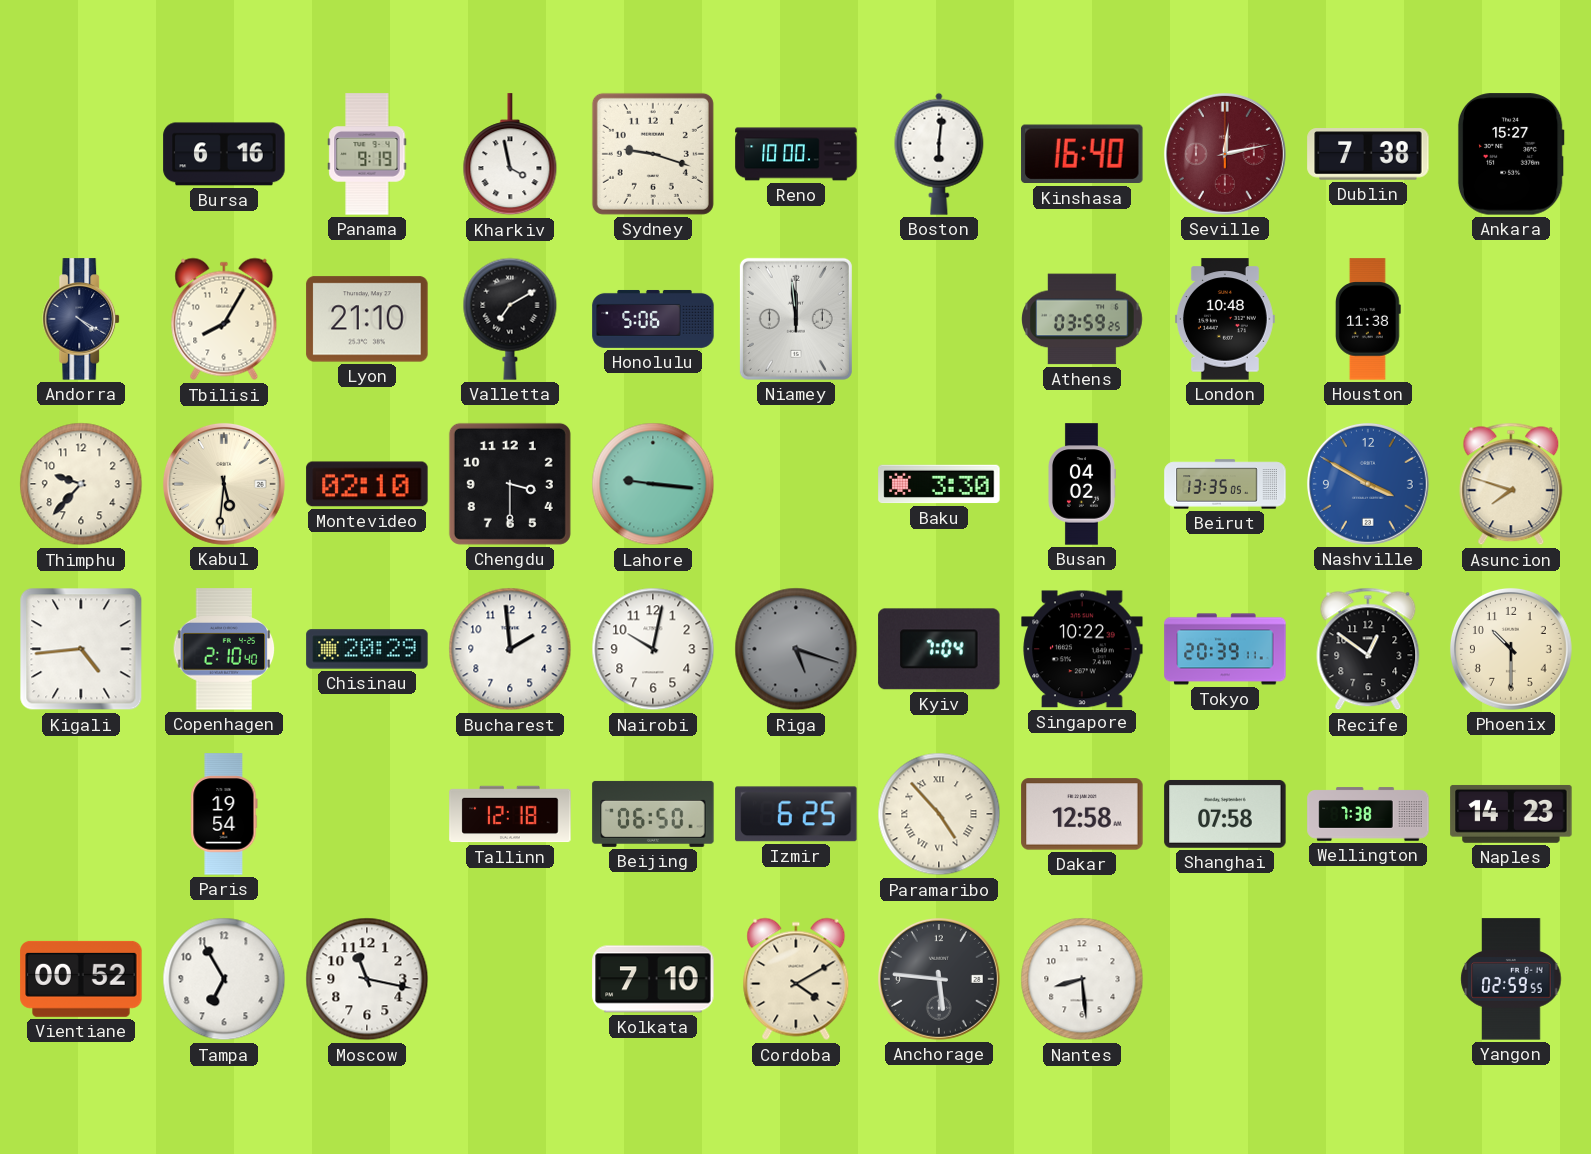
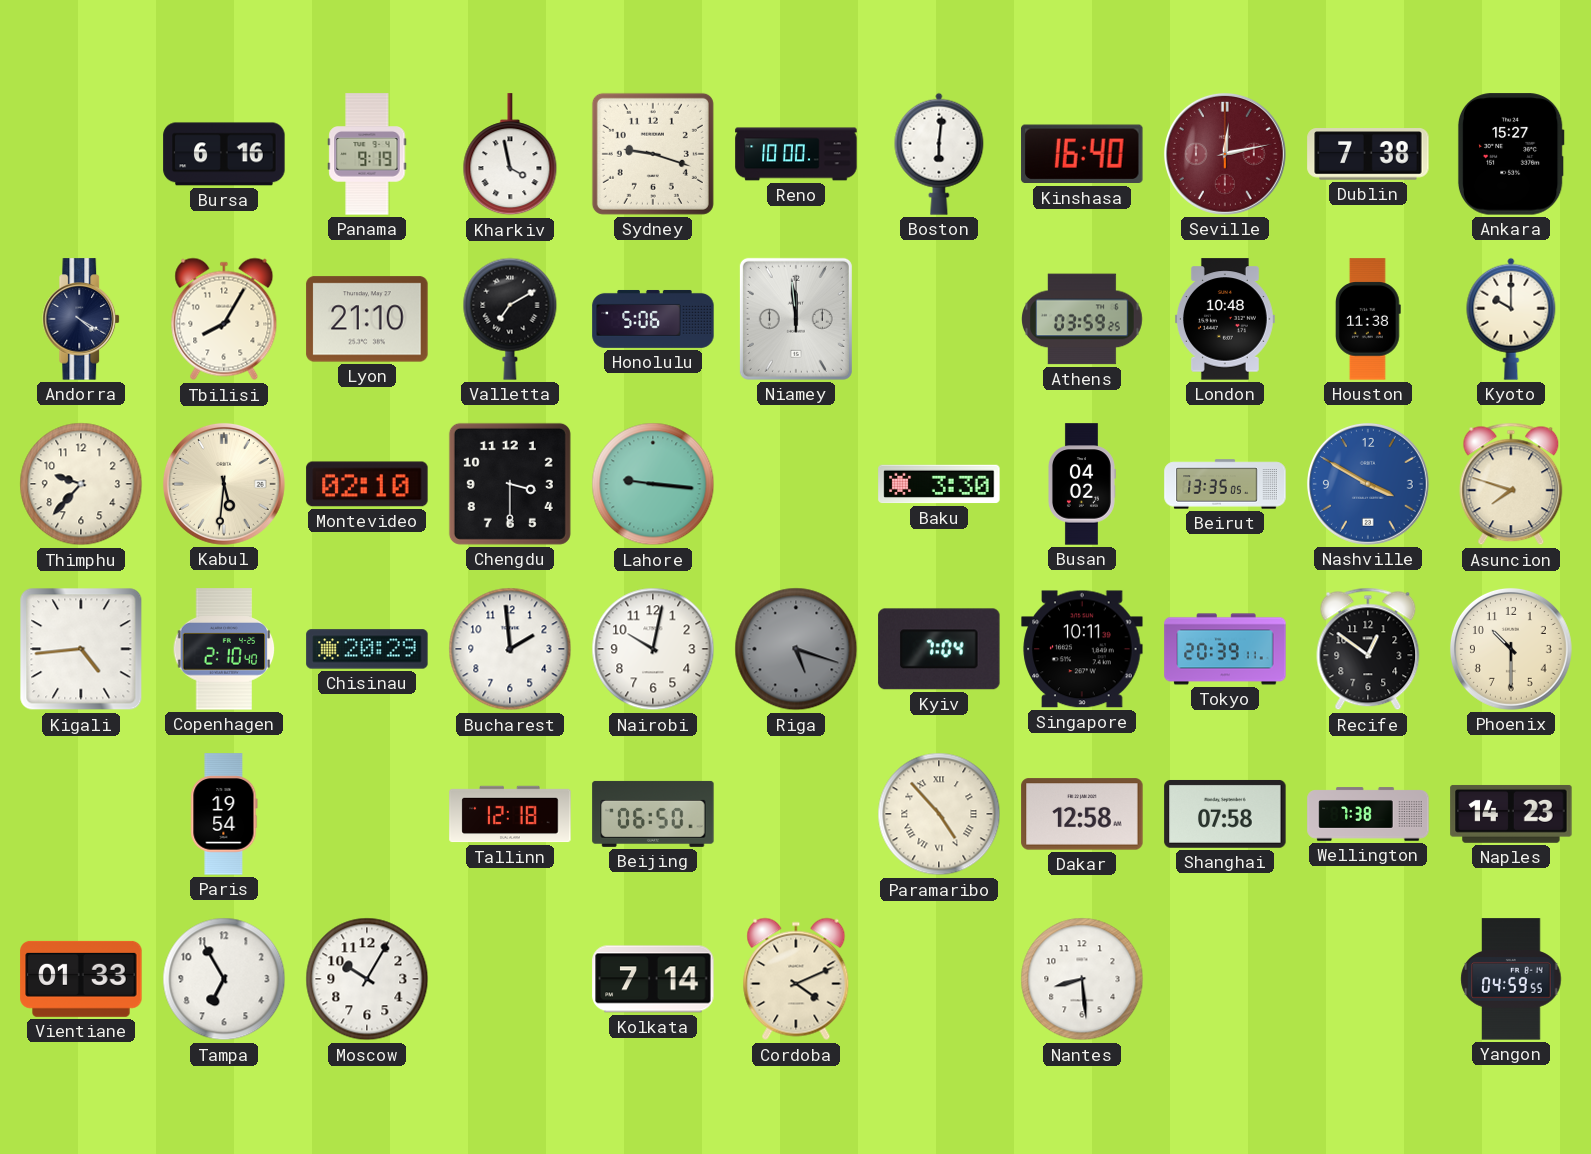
Kyoto: none -> 10:00 (1511, 319)
Singapore: 10:22 -> 10:11 (1082, 649)
Izmir: 6:25 -> none (796, 814)
Vientiane: 00:52 -> 01:33 (81, 979)
Moscow: 11:17 -> 10:05 (367, 979)
Kolkata: 7:10 -> 7:14 (653, 979)
Cordoba: 4:10 -> 4:11 (796, 979)
Anchorage: 5:46 -> none (939, 979)
Yangon: 02:59 -> 04:59 (1511, 979)
